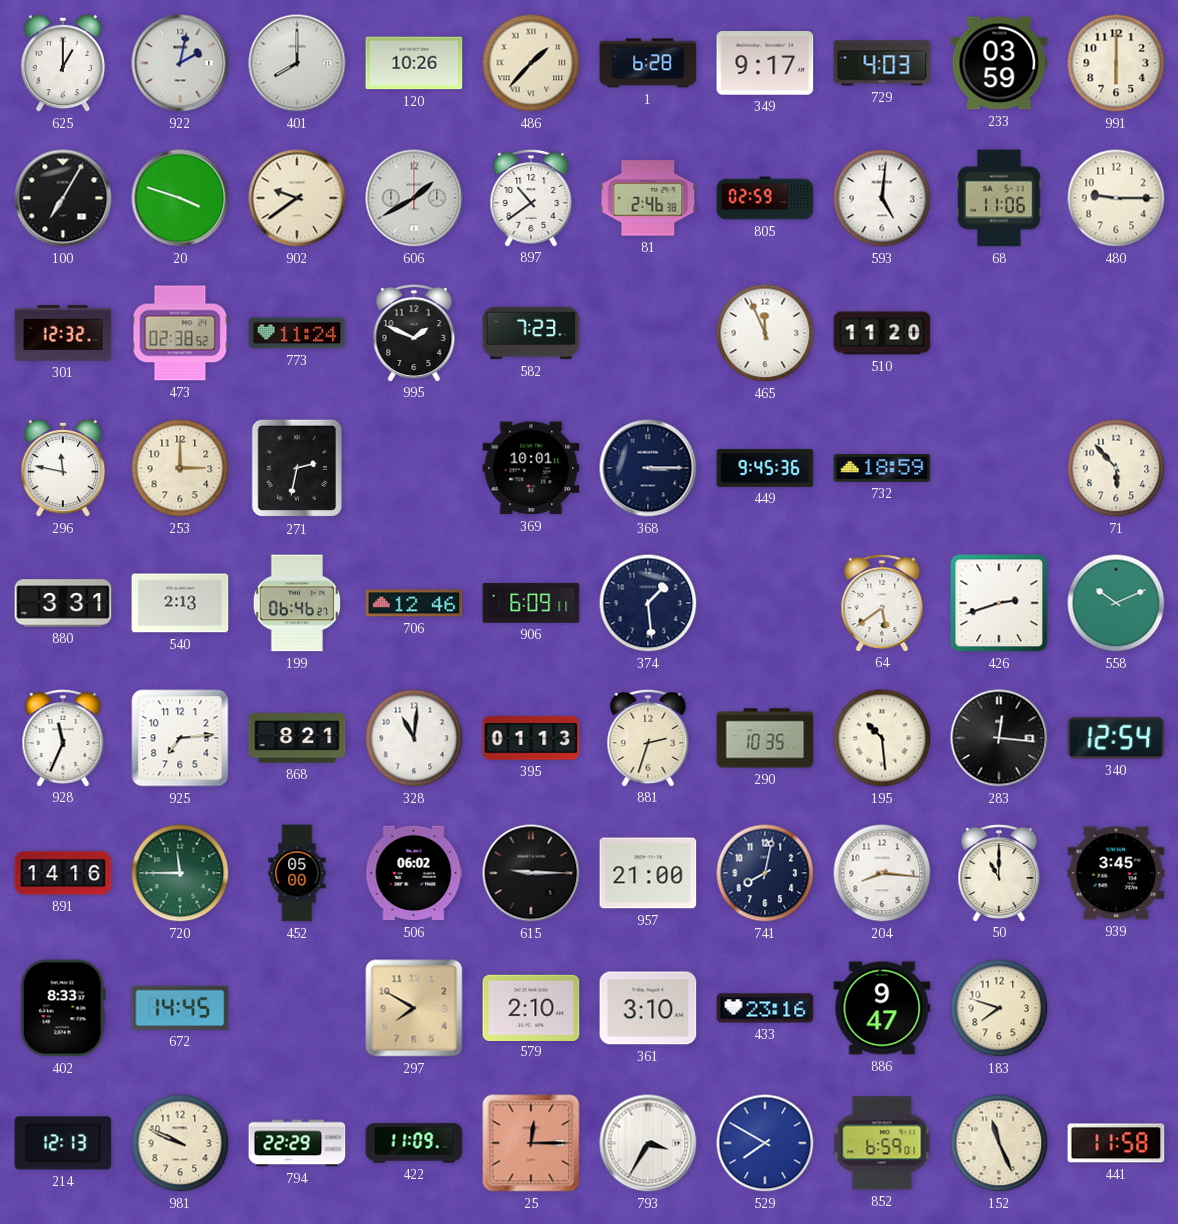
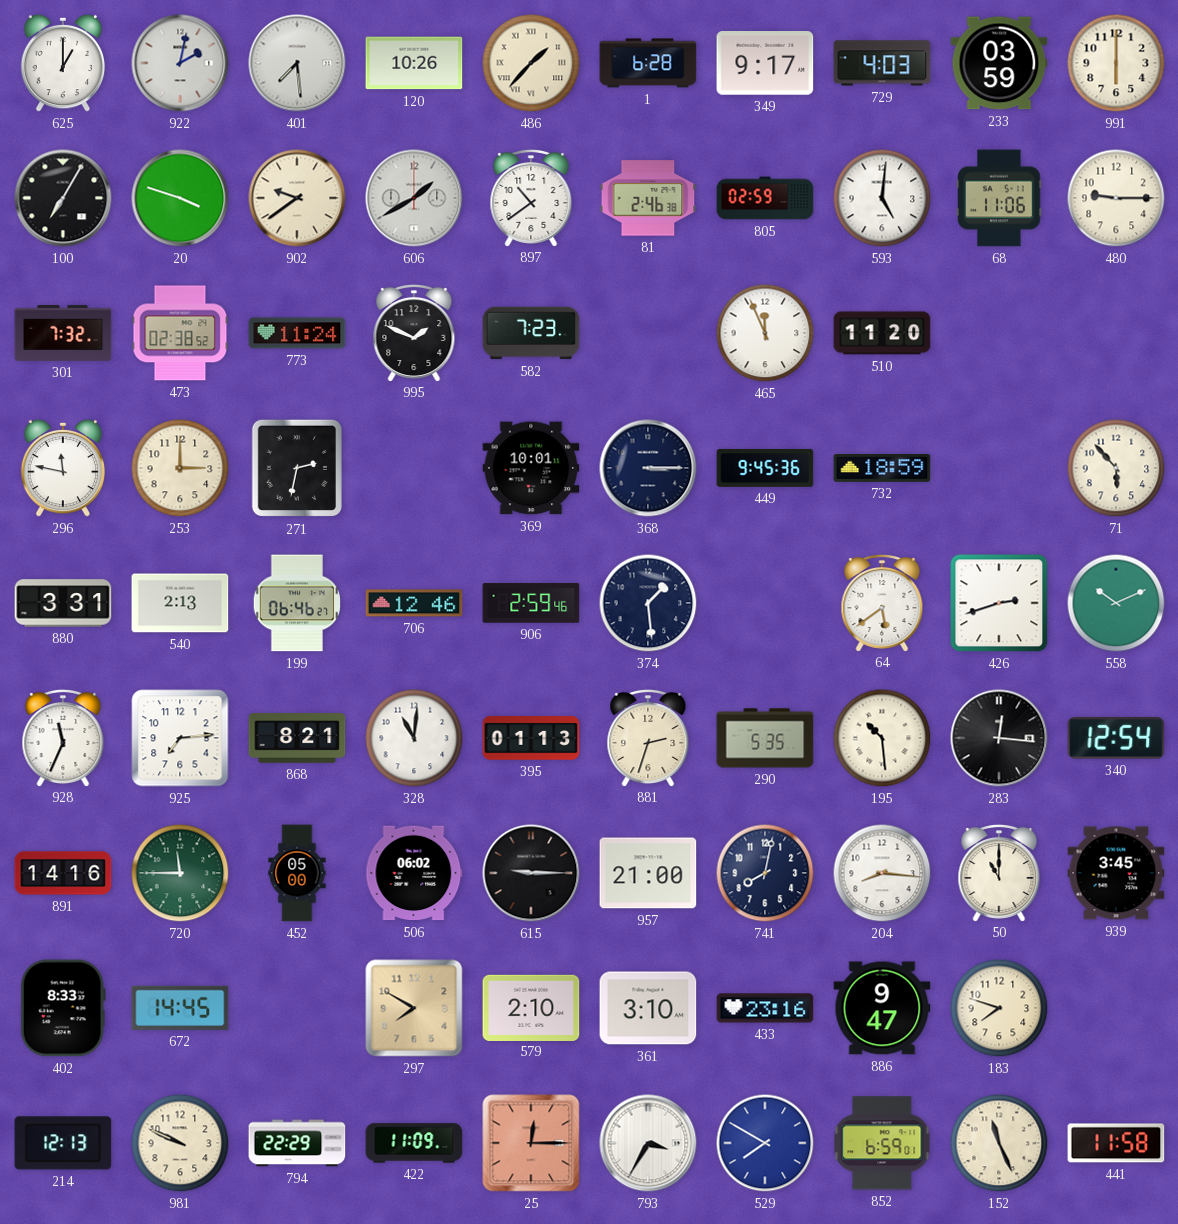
401: 8:00 -> 7:29 (297, 63)
301: 12:32 -> 7:32 (63, 333)
906: 6:09 -> 2:59 (531, 603)
290: 10:35 -> 5:35 (765, 738)
